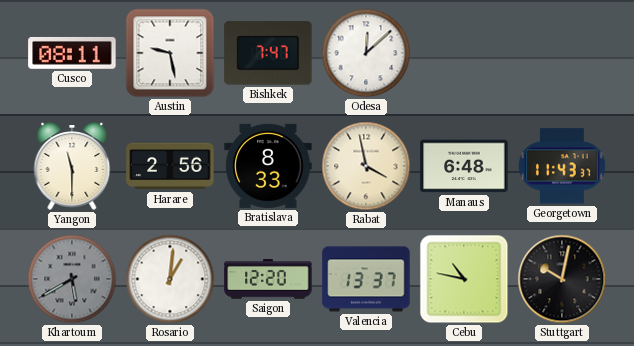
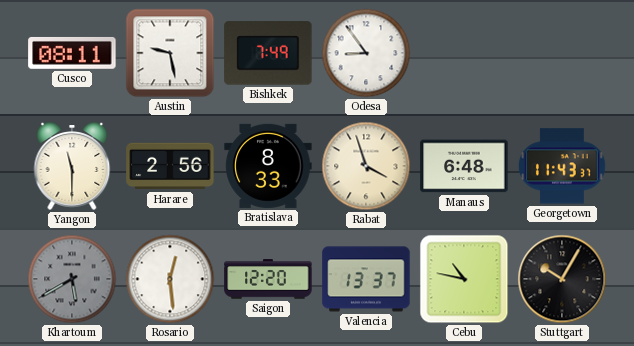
Bishkek: 7:47 -> 7:49 (268, 53)
Odesa: 12:08 -> 8:54 (366, 53)
Rabat: 3:58 -> 3:57 (366, 166)
Rosario: 1:01 -> 12:29 (170, 279)
Stuttgart: 10:02 -> 10:05 (562, 279)
